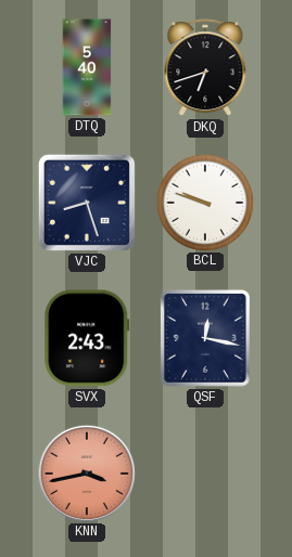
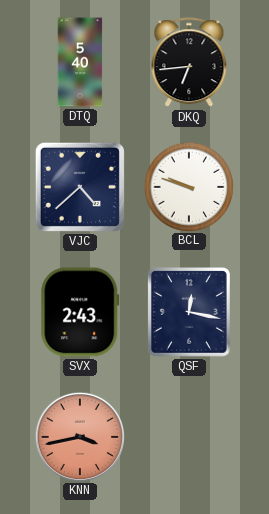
DKQ: 6:42 -> 6:44 (189, 63)
VJC: 8:27 -> 4:38 (80, 187)
